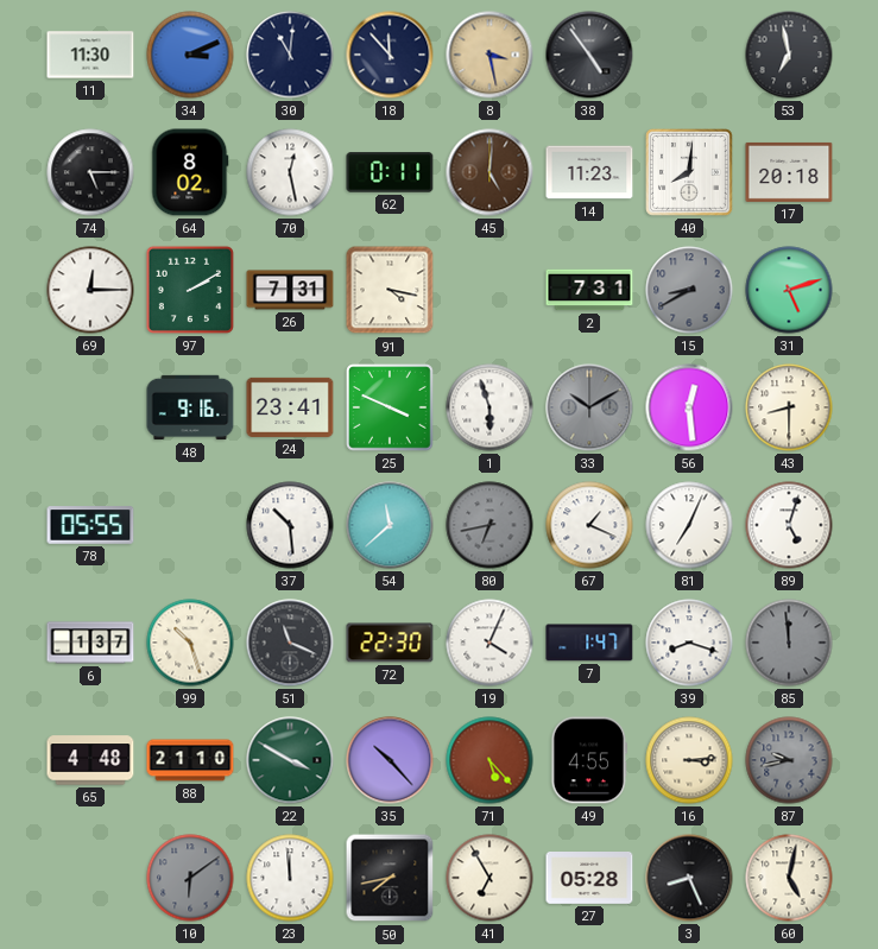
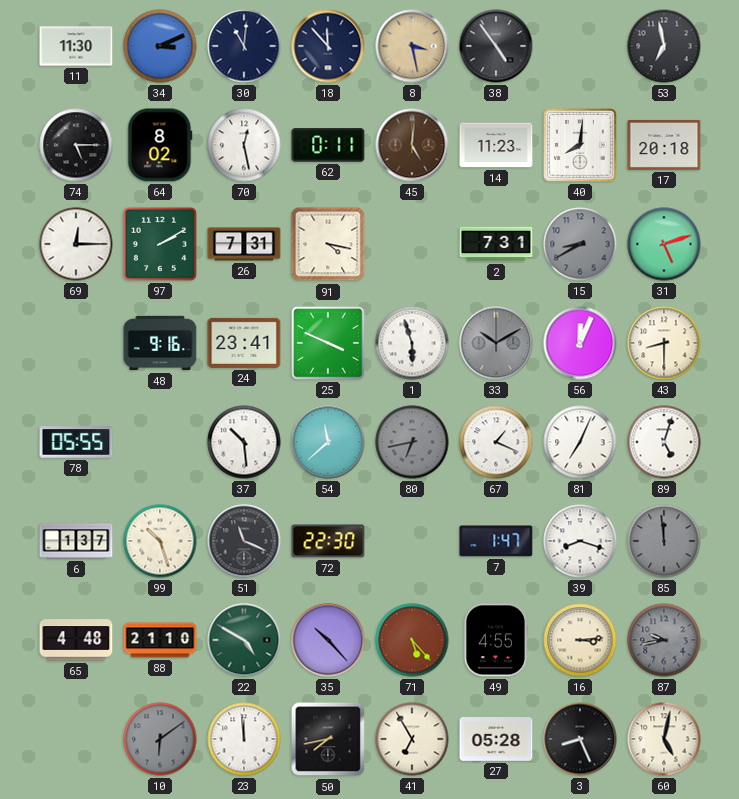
56: 12:29 -> 12:04 (580, 343)
19: 4:04 -> none (489, 643)
22: 3:50 -> 4:50 (244, 640)
